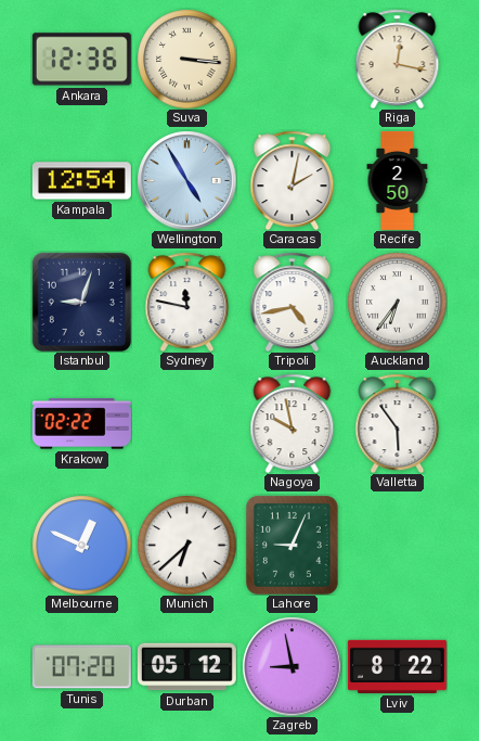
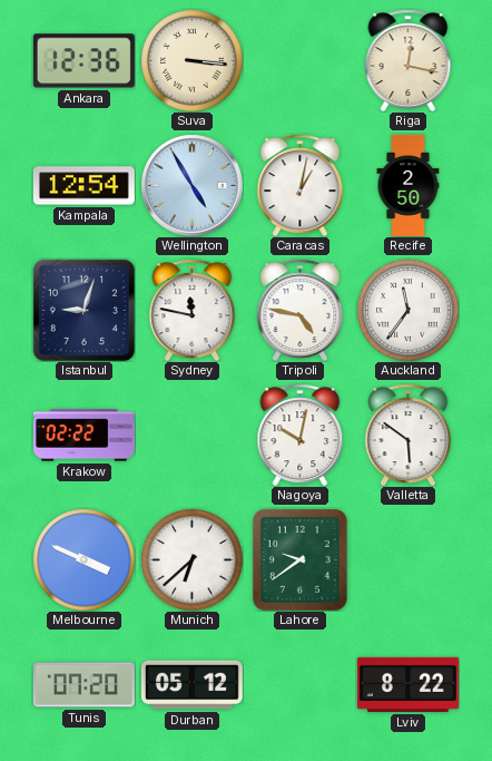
Caracas: 2:02 -> 1:02 (301, 185)
Tripoli: 4:43 -> 4:47 (301, 310)
Auckland: 6:36 -> 11:36 (407, 310)
Nagoya: 9:58 -> 10:02 (301, 435)
Valletta: 5:54 -> 5:51 (409, 435)
Melbourne: 12:49 -> 3:49 (83, 559)
Lahore: 9:04 -> 9:39 (299, 559)
Zagreb: 8:58 -> none (292, 666)
